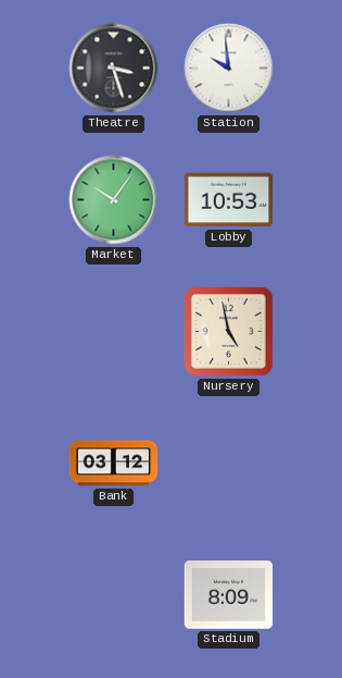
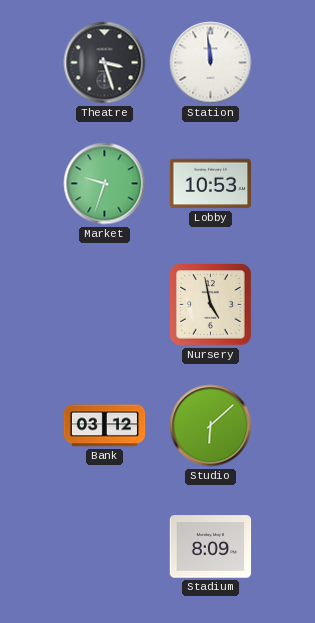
Station: 9:59 -> 11:59 (211, 63)
Market: 10:06 -> 9:33 (105, 184)
Studio: none -> 6:08 (211, 426)
